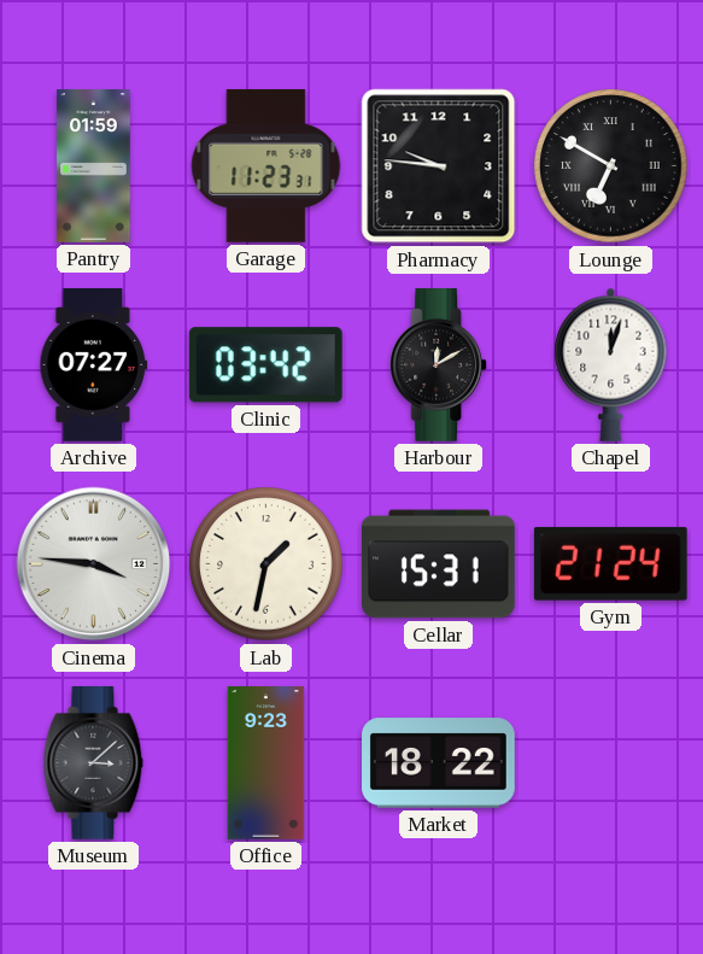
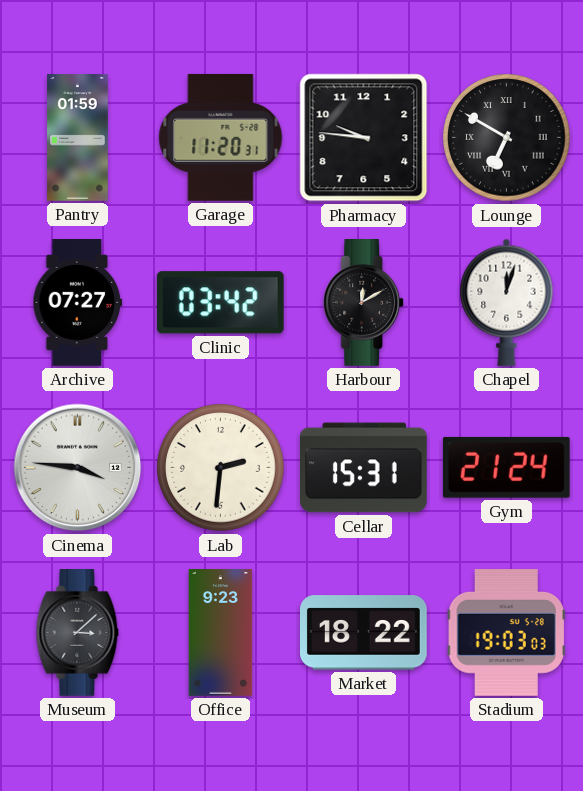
Garage: 11:23 -> 11:20 (221, 137)
Lab: 1:32 -> 2:31 (221, 468)
Stadium: none -> 19:03 (506, 633)
